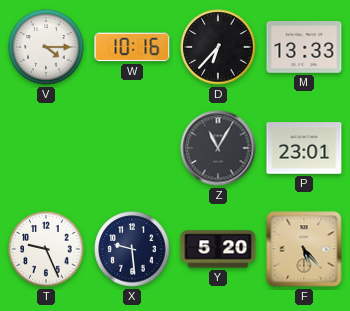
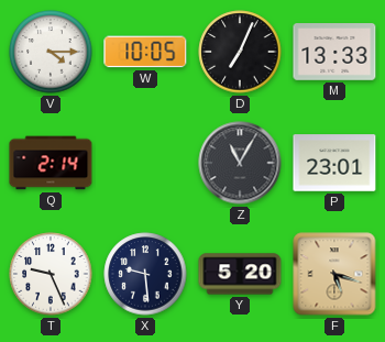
W: 10:16 -> 10:05 (145, 52)
D: 6:37 -> 7:04 (240, 52)
Q: none -> 2:14 (51, 163)
F: 5:23 -> 5:18 (334, 274)
